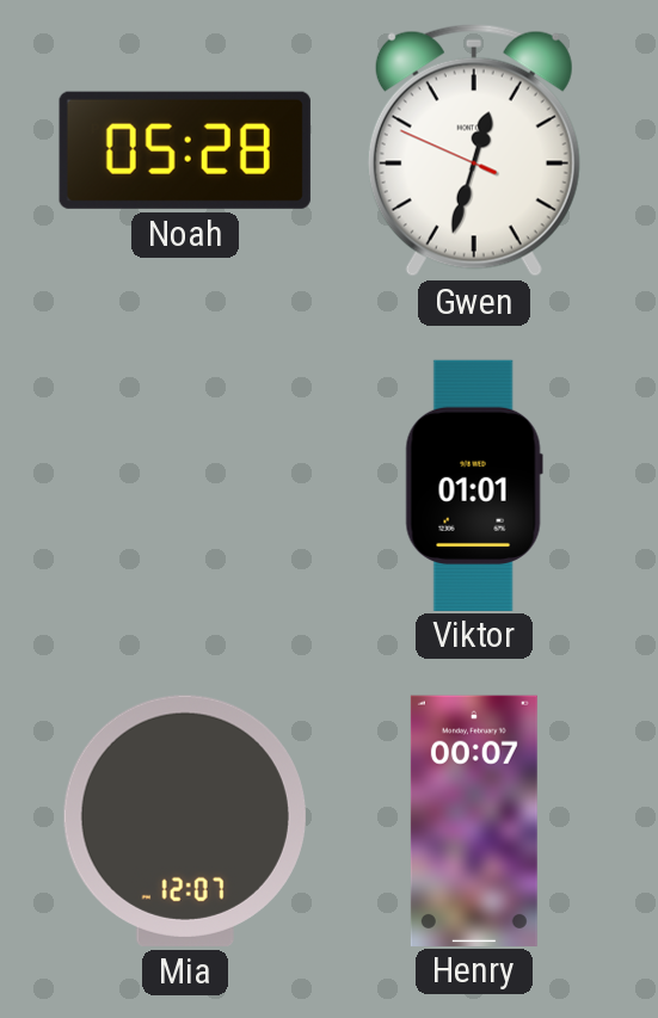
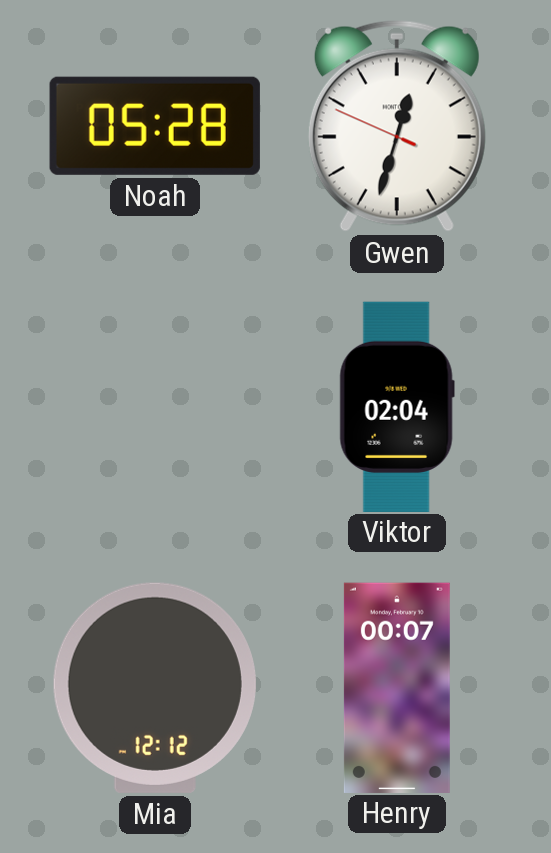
Viktor: 01:01 -> 02:04 (397, 406)
Mia: 12:07 -> 12:12 (155, 688)
